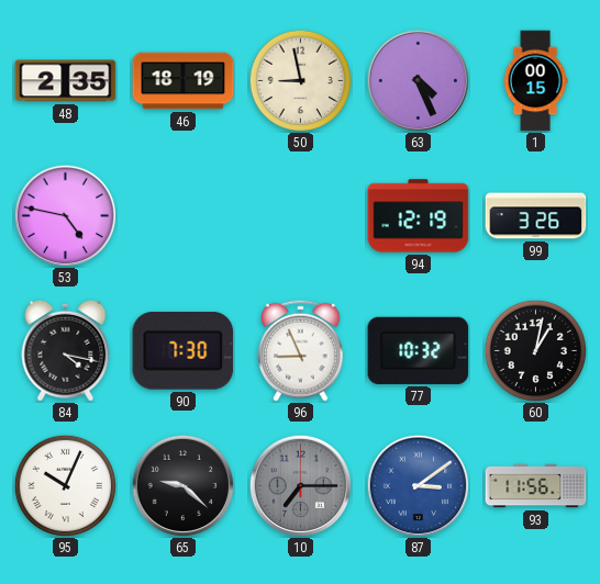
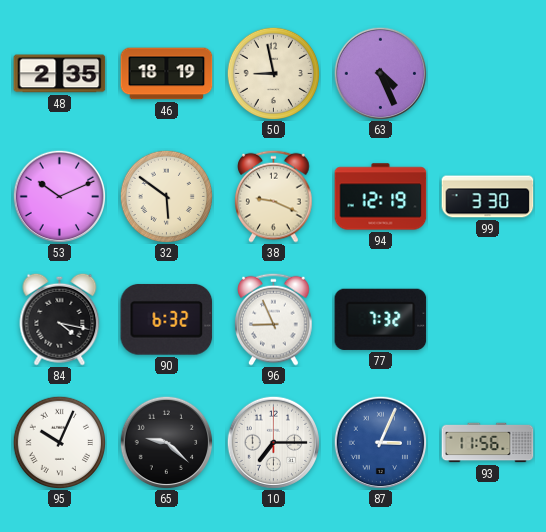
1: 00:15 -> none (535, 81)
53: 4:47 -> 10:11 (59, 196)
32: none -> 5:51 (166, 196)
38: none -> 9:19 (274, 196)
99: 3:26 -> 3:30 (488, 197)
90: 7:30 -> 6:32 (167, 319)
77: 10:32 -> 7:32 (381, 319)
60: 1:02 -> none (535, 350)
10 dial: grey -> white (273, 442)
87: 3:09 -> 3:04 (380, 442)
